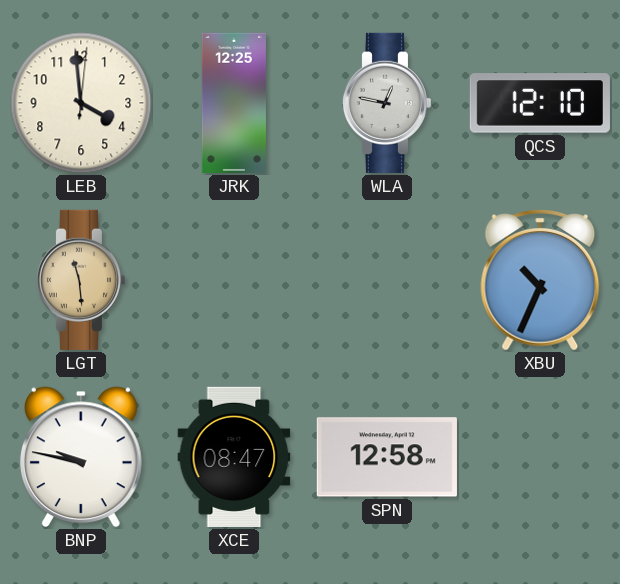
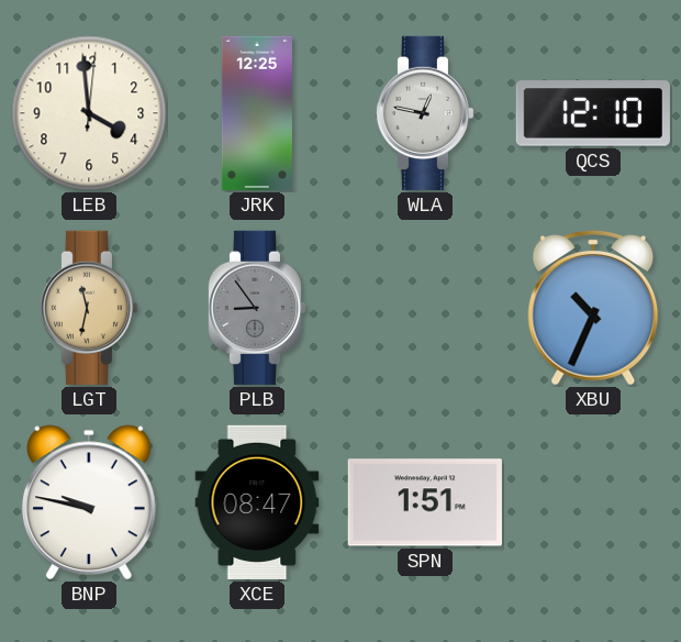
LGT: 11:29 -> 11:32 (88, 308)
PLB: none -> 8:54 (256, 308)
SPN: 12:58 -> 1:51 (425, 502)
